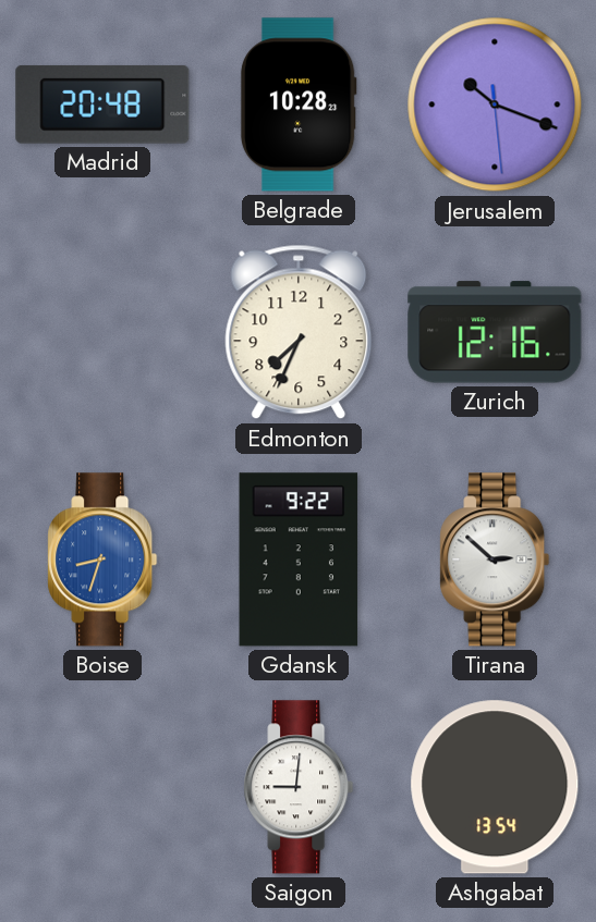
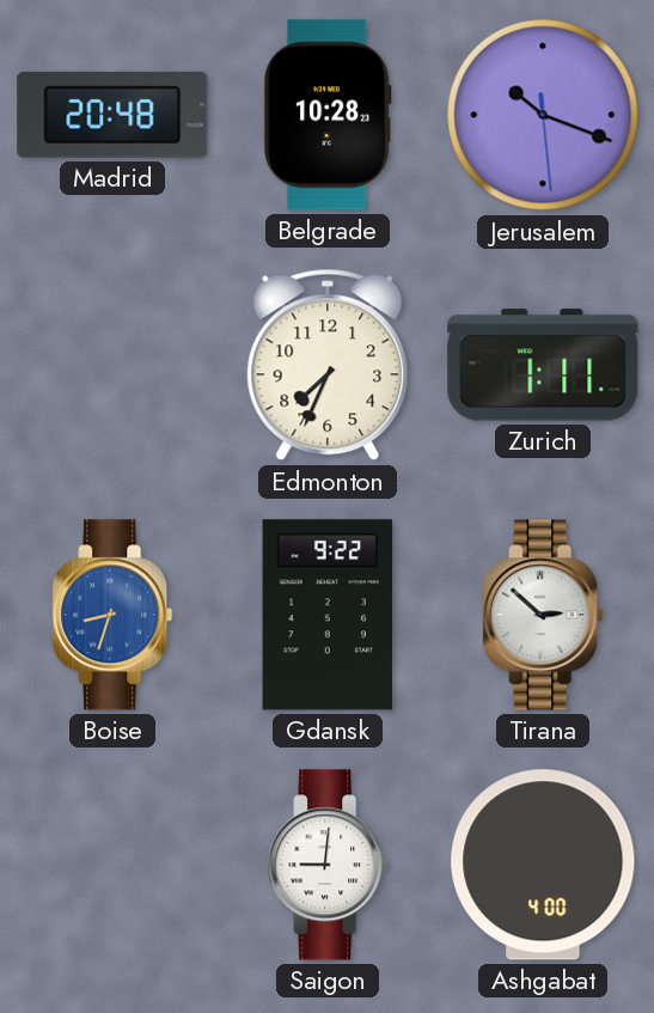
Zurich: 12:16 -> 1:11 (543, 365)
Ashgabat: 13:54 -> 4:00 (543, 865)
